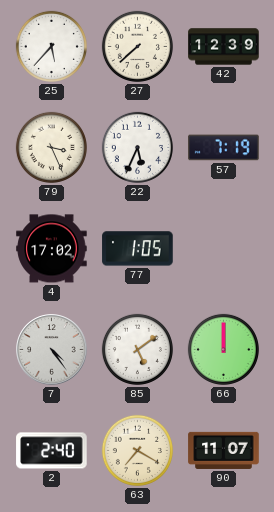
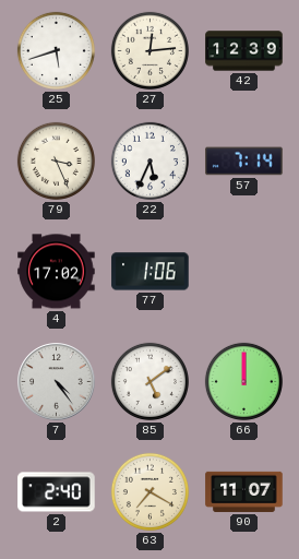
25: 5:37 -> 5:42 (56, 50)
27: 7:38 -> 12:14 (149, 50)
57: 7:19 -> 7:14 (244, 162)
77: 1:05 -> 1:06 (151, 272)
